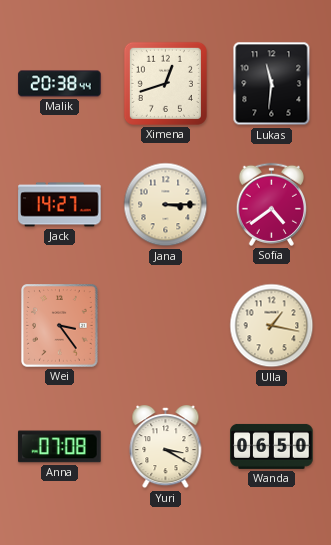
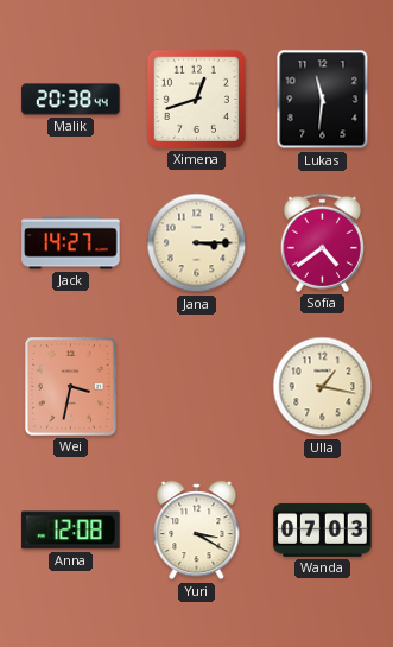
Wei: 3:24 -> 3:32 (71, 387)
Anna: 07:08 -> 12:08 (71, 531)
Wanda: 06:50 -> 07:03 (323, 529)
